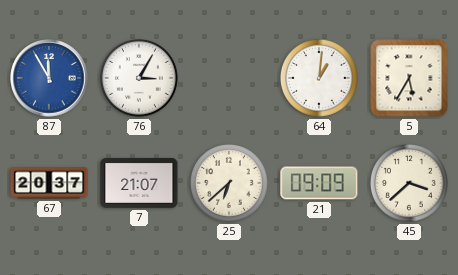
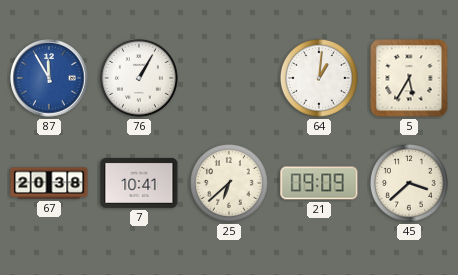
76: 3:05 -> 1:05 (139, 78)
67: 20:37 -> 20:38 (49, 183)
7: 21:07 -> 10:41 (139, 183)
